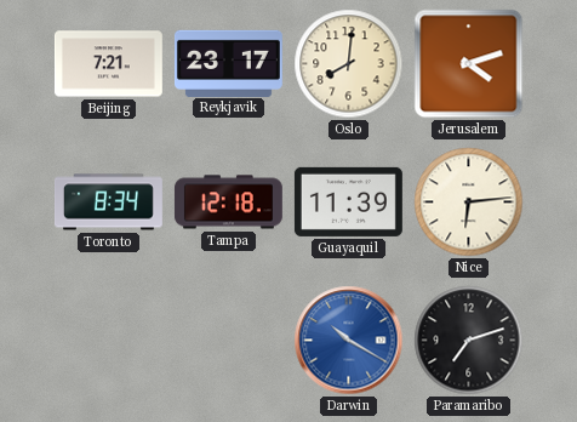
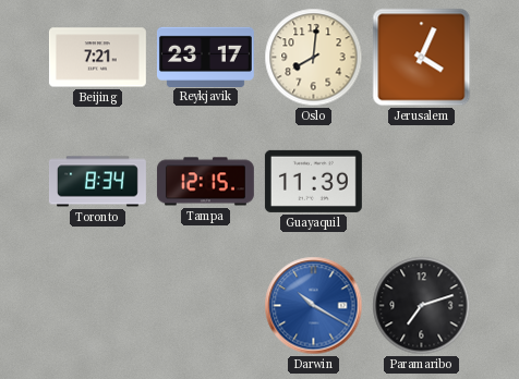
Jerusalem: 4:12 -> 4:04 (422, 58)
Tampa: 12:18 -> 12:15 (205, 182)
Nice: 6:14 -> none (469, 203)
